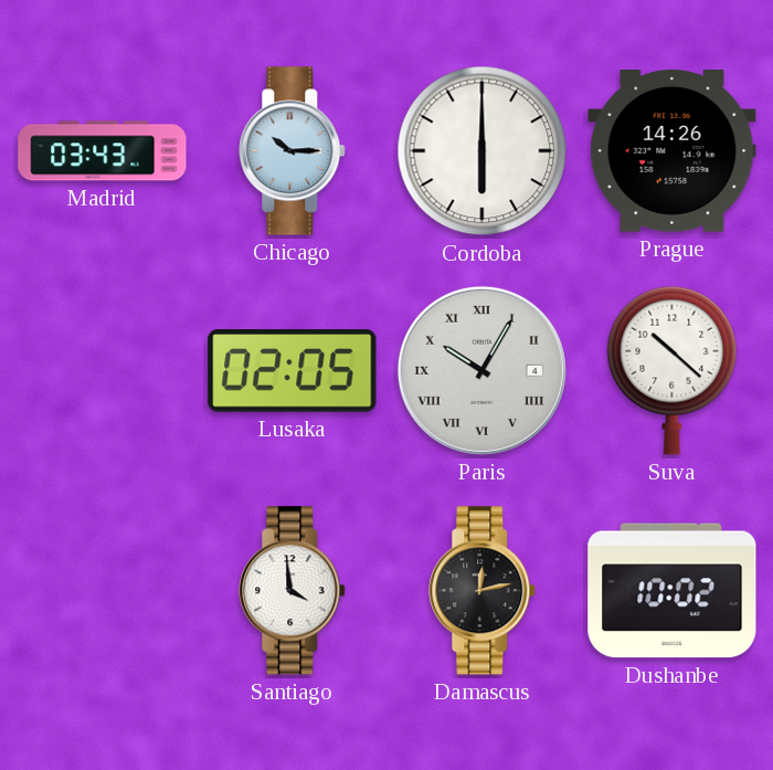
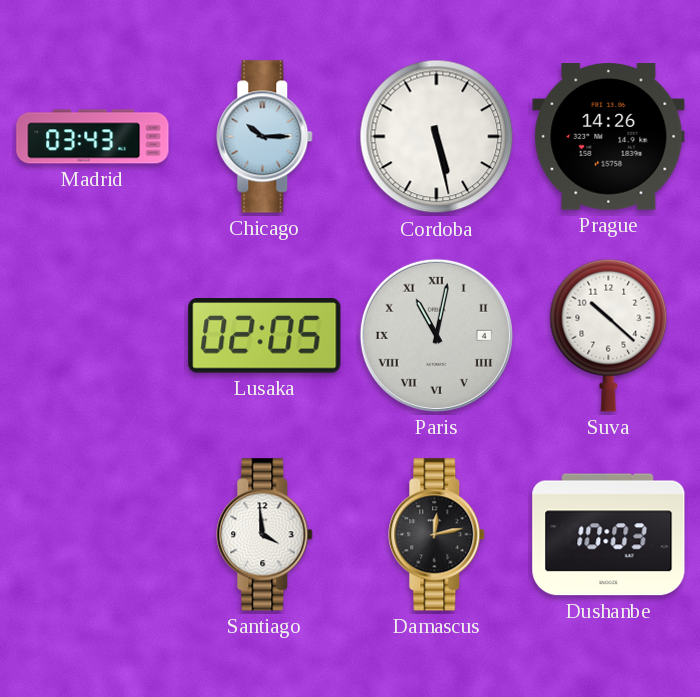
Cordoba: 6:00 -> 5:28 (437, 137)
Paris: 10:05 -> 11:02 (436, 335)
Dushanbe: 10:02 -> 10:03 (609, 535)
